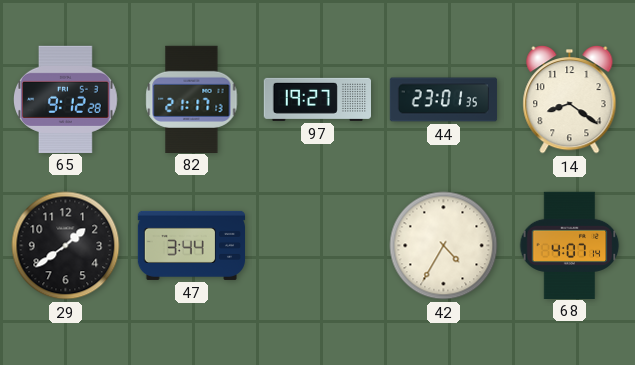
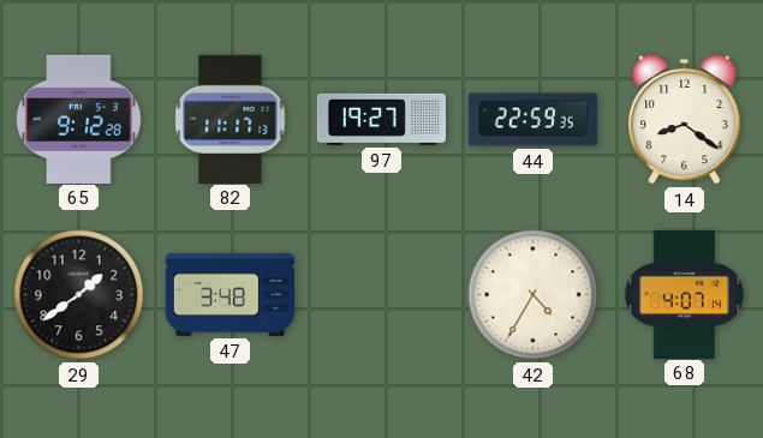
82: 21:17 -> 11:17 (231, 119)
44: 23:01 -> 22:59 (533, 120)
47: 3:44 -> 3:48 (231, 294)
